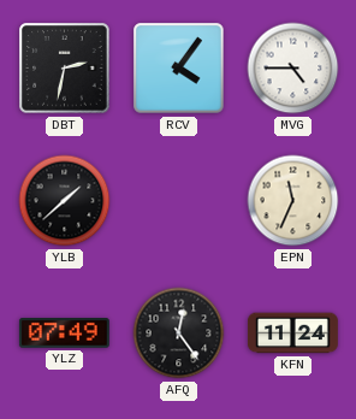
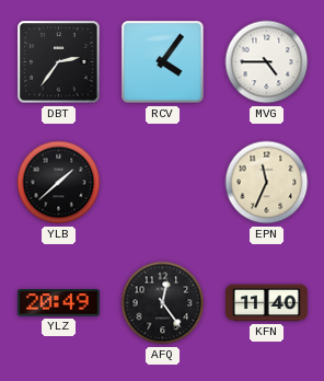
DBT: 2:32 -> 2:36 (59, 62)
YLZ: 07:49 -> 20:49 (58, 303)
KFN: 11:24 -> 11:40 (266, 303)
